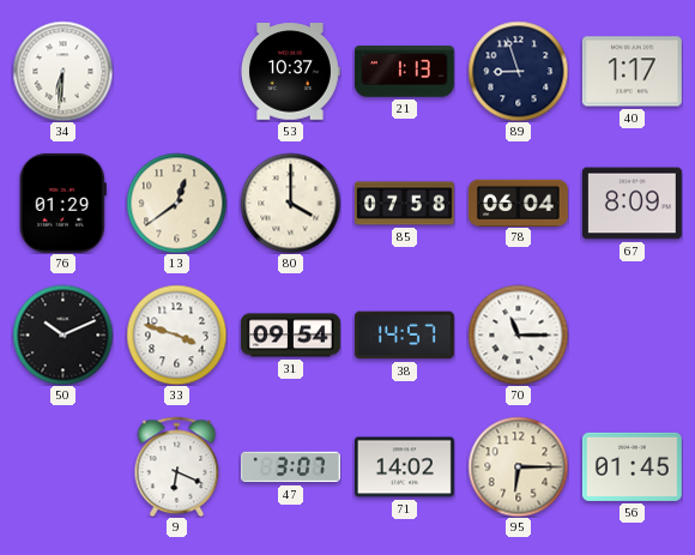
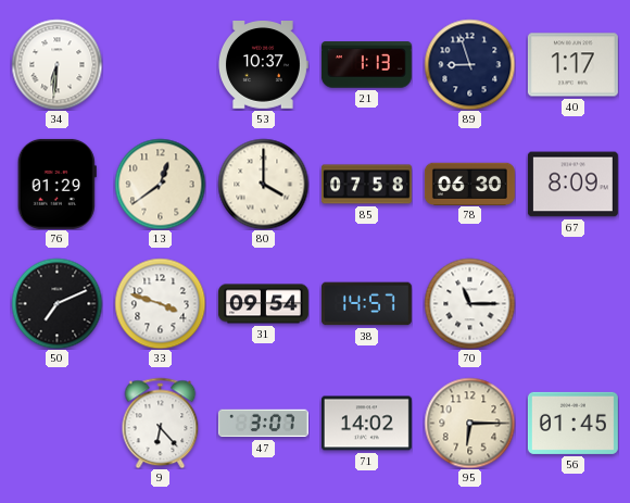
78: 06:04 -> 06:30 (469, 184)
50: 10:11 -> 7:11 (56, 303)
9: 6:19 -> 6:23 (161, 423)
